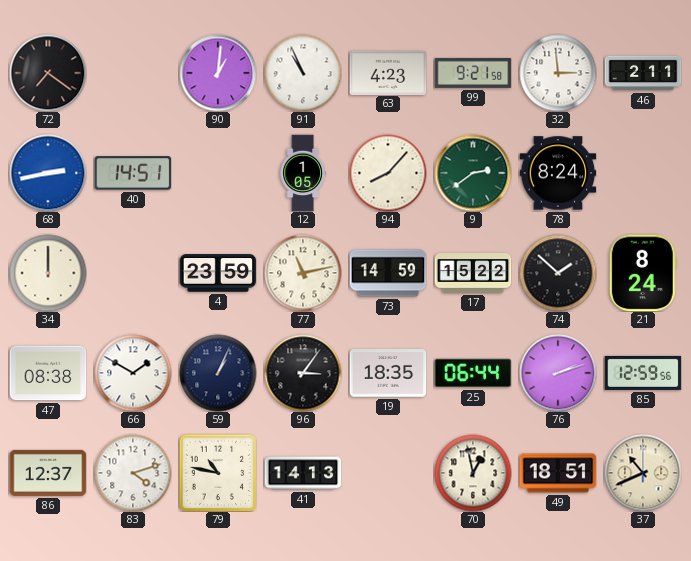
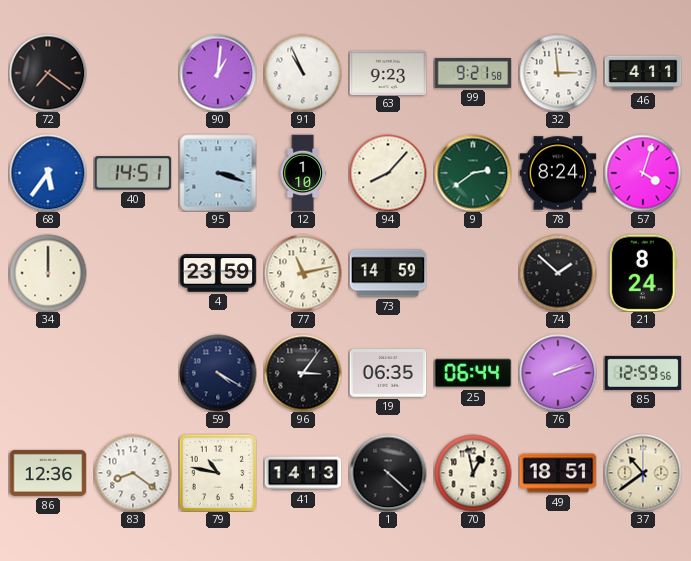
63: 4:23 -> 9:23 (388, 72)
46: 2:11 -> 4:11 (643, 73)
68: 2:43 -> 5:36 (48, 173)
95: none -> 3:18 (218, 173)
12: 1:05 -> 1:10 (303, 173)
57: none -> 4:03 (643, 173)
17: 15:22 -> none (473, 273)
47: 08:38 -> none (48, 373)
66: 1:50 -> none (133, 373)
59: 1:04 -> 4:20 (218, 373)
19: 18:35 -> 06:35 (388, 373)
86: 12:37 -> 12:36 (48, 473)
83: 4:12 -> 8:21 (133, 473)
1: none -> 4:22 (388, 473)
37: 10:41 -> 10:39 (643, 473)
